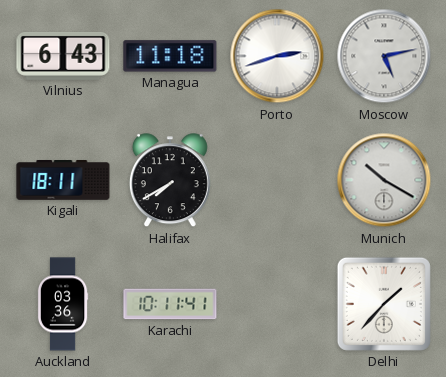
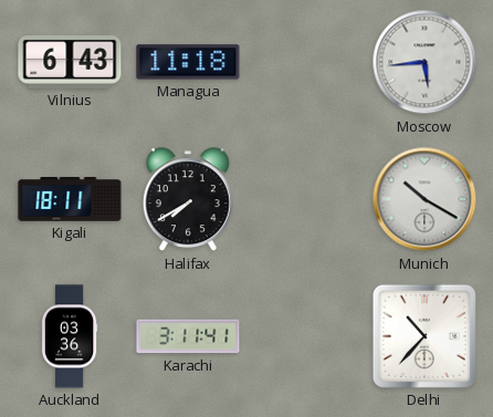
Porto: 2:42 -> none (277, 56)
Moscow: 5:13 -> 5:44 (424, 62)
Karachi: 10:11 -> 3:11 (188, 336)
Delhi: 1:37 -> 10:37 (424, 336)
